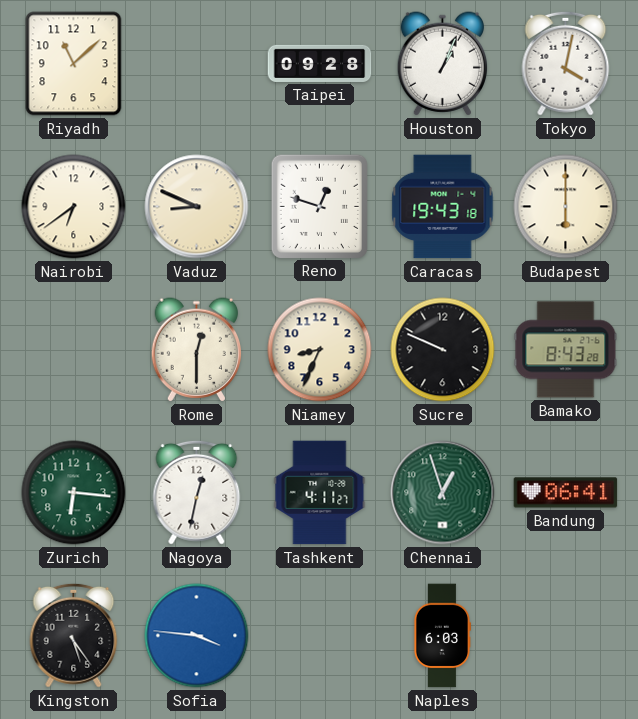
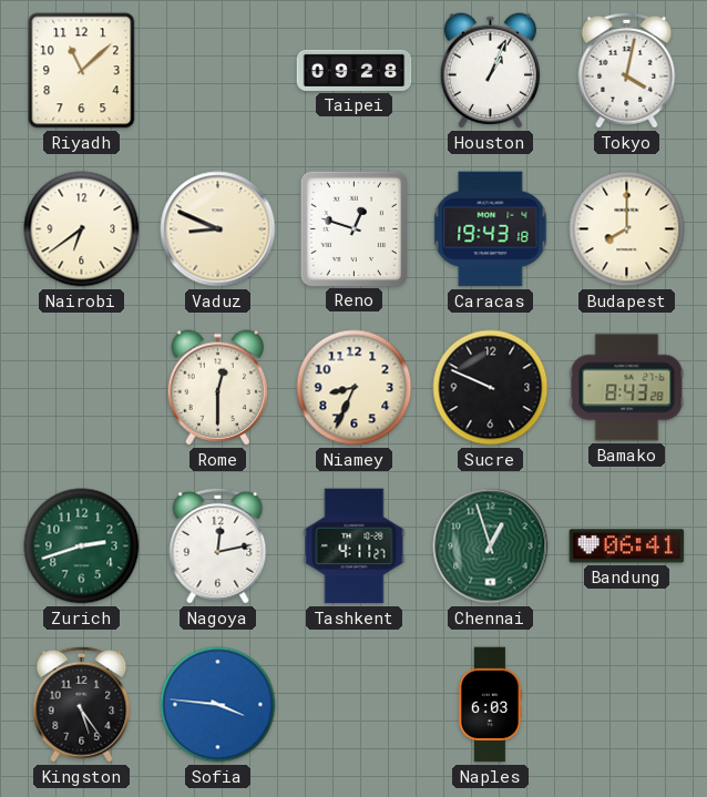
Budapest: 6:00 -> 8:00 (627, 229)
Zurich: 6:16 -> 2:42 (82, 546)
Nagoya: 12:32 -> 12:13 (218, 545)
